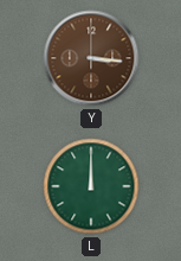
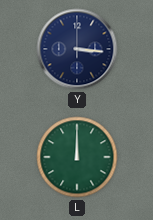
Y dial: brown -> navy (77, 49)
